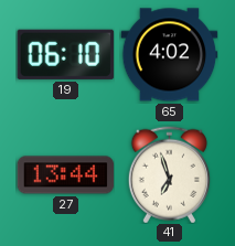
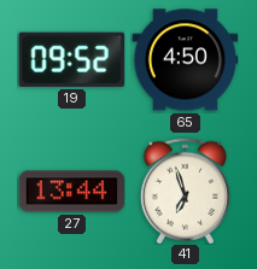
19: 06:10 -> 09:52 (71, 59)
65: 4:02 -> 4:50 (185, 60)
